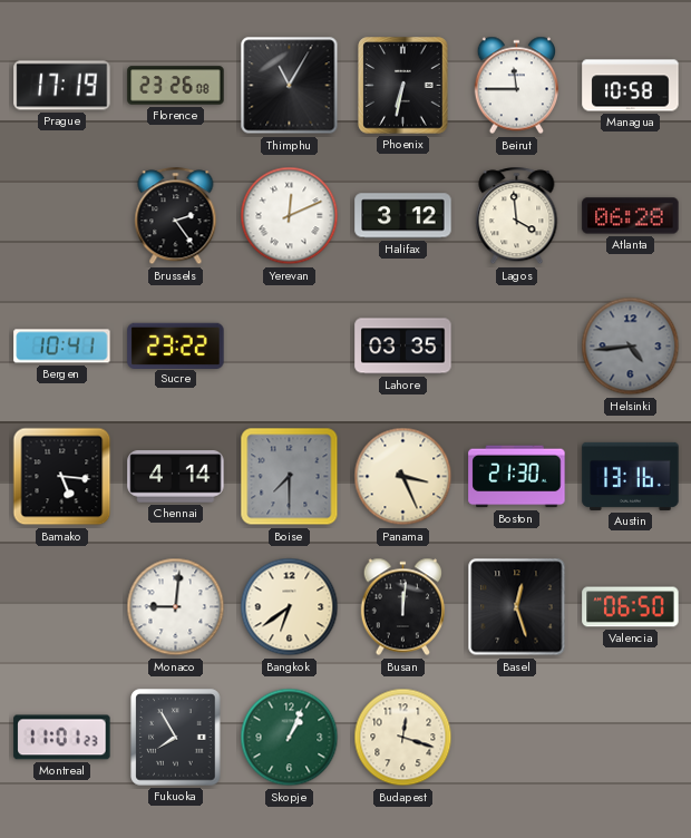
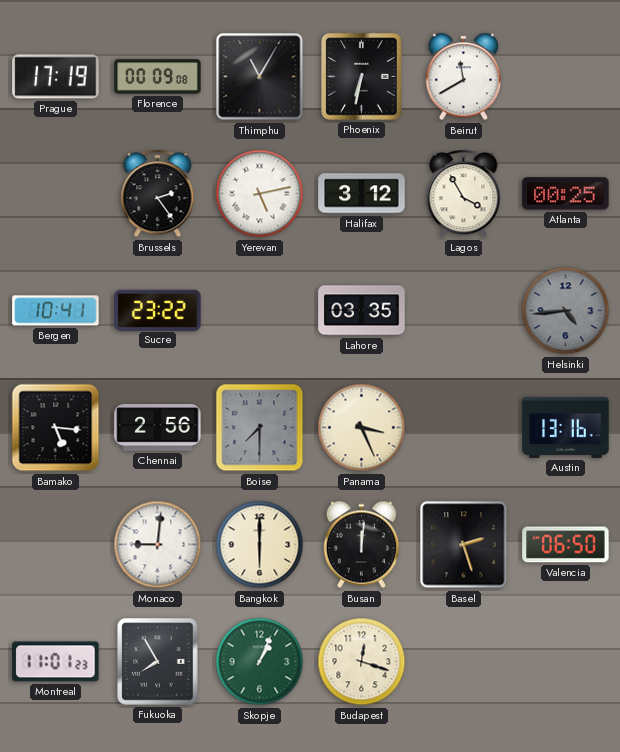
Florence: 23:26 -> 00:09 (158, 77)
Beirut: 11:45 -> 11:40 (463, 77)
Managua: 10:58 -> none (631, 86)
Yerevan: 12:11 -> 5:13 (260, 194)
Lagos: 3:59 -> 3:55 (464, 194)
Atlanta: 06:28 -> 00:25 (566, 194)
Chennai: 4:14 -> 2:56 (158, 428)
Boston: 21:30 -> none (517, 477)
Bangkok: 6:39 -> 6:00 (260, 545)
Basel: 12:27 -> 2:27 (464, 545)
